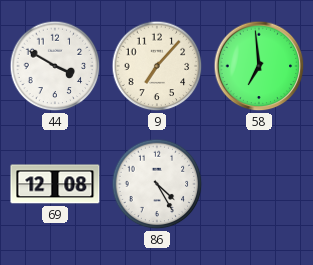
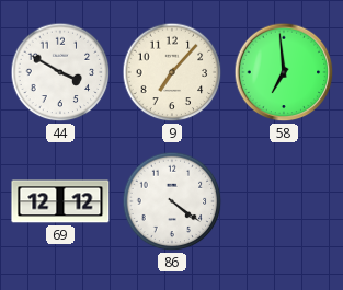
69: 12:08 -> 12:12 (60, 201)
86: 4:25 -> 4:21 (172, 201)
